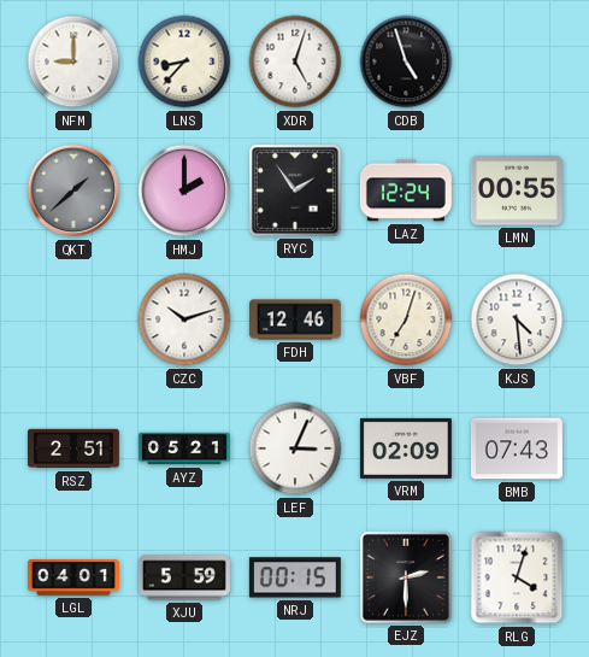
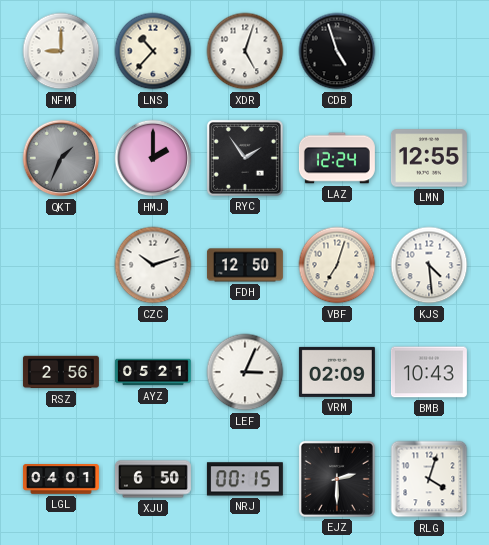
LNS: 8:37 -> 10:37 (153, 51)
QKT: 1:38 -> 1:34 (61, 158)
LMN: 00:55 -> 12:55 (429, 158)
FDH: 12:46 -> 12:50 (245, 265)
RSZ: 2:51 -> 2:56 (61, 372)
BMB: 07:43 -> 10:43 (429, 372)
XJU: 5:59 -> 6:50 (153, 479)
